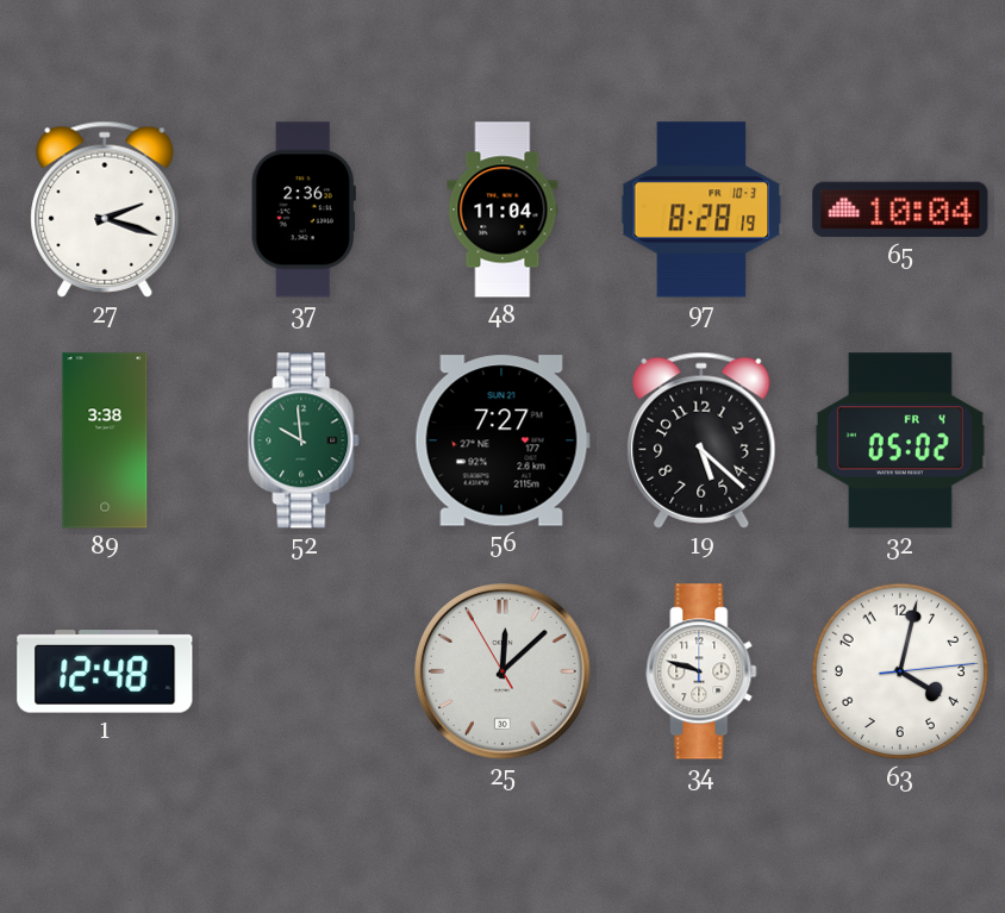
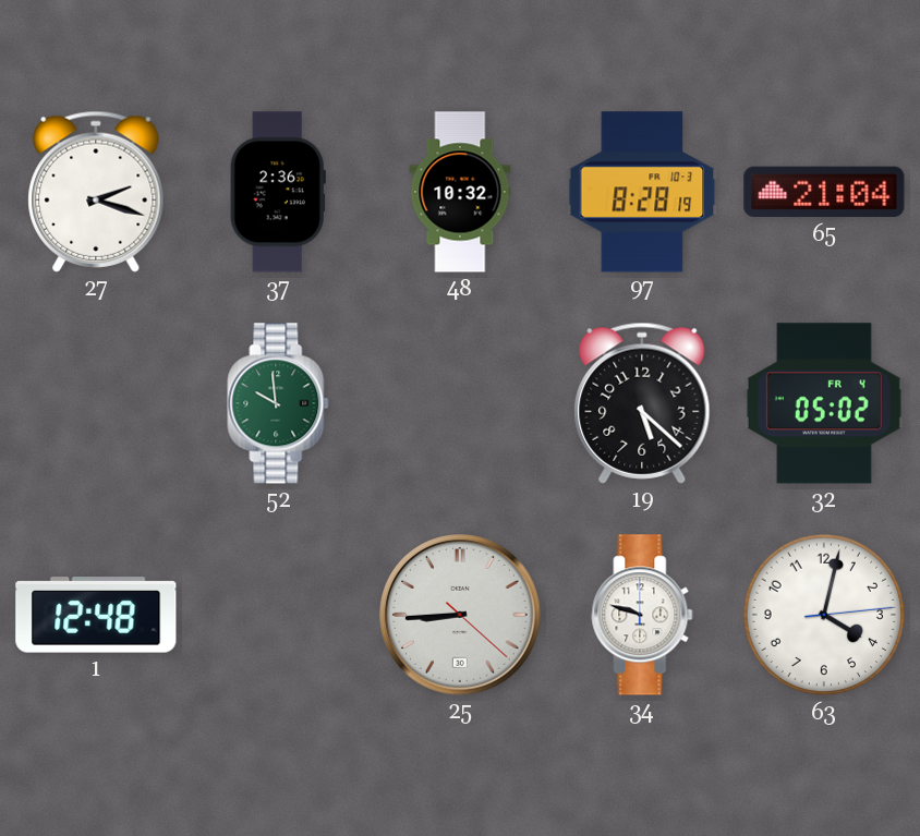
48: 11:04 -> 10:32 (460, 192)
65: 10:04 -> 21:04 (824, 192)
89: 3:38 -> none (105, 440)
56: 7:27 -> none (502, 440)
25: 12:07 -> 8:44 (461, 616)
